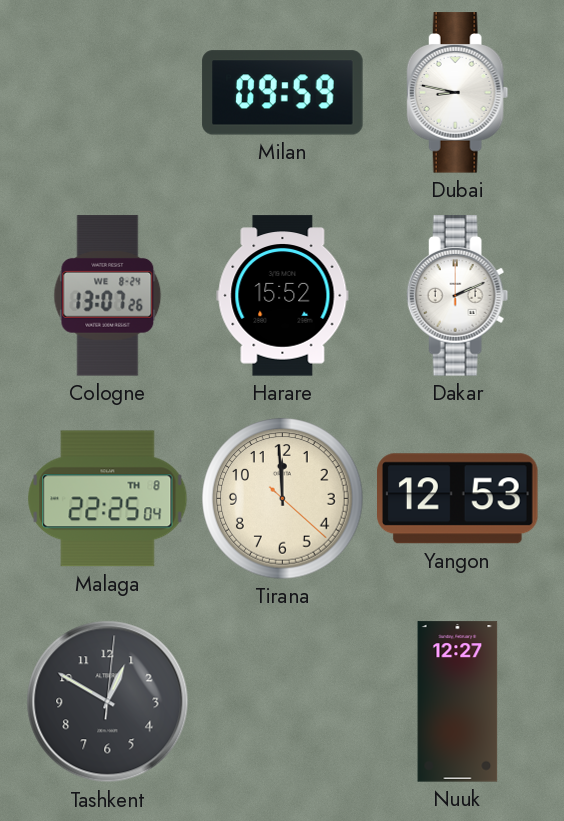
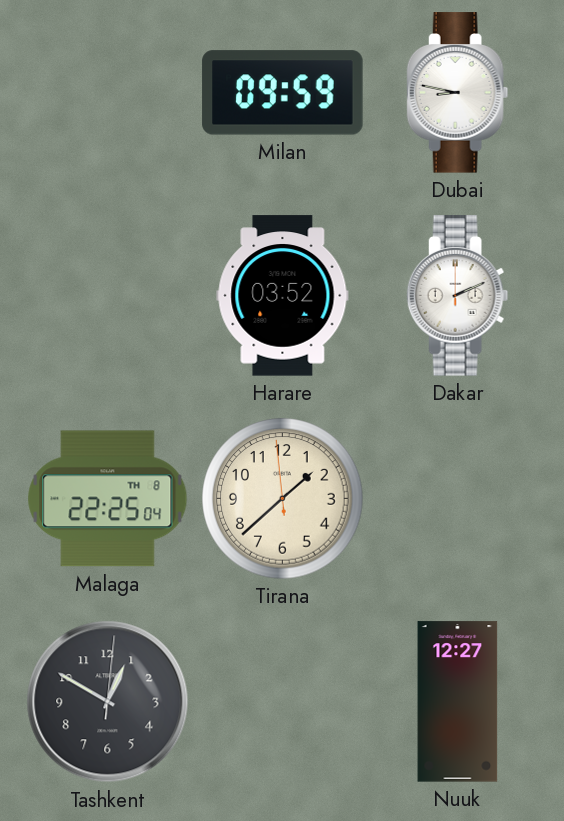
Cologne: 13:07 -> none (108, 296)
Harare: 15:52 -> 03:52 (283, 296)
Tirana: 11:59 -> 1:37 (283, 499)
Yangon: 12:53 -> none (458, 499)
